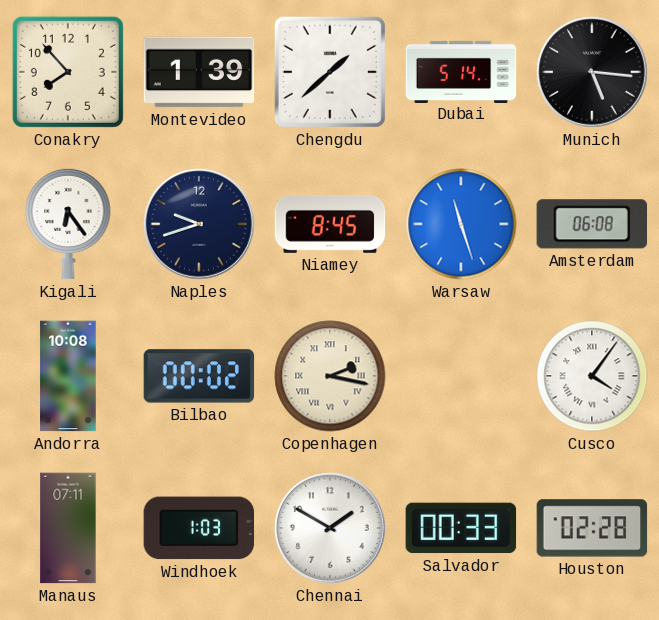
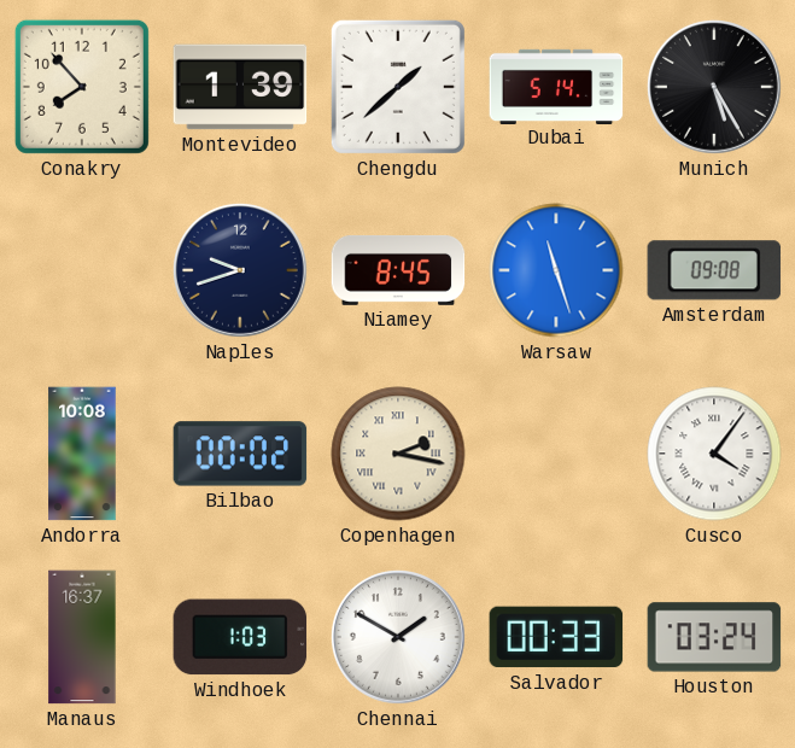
Munich: 5:16 -> 5:25 (714, 87)
Kigali: 6:24 -> none (68, 224)
Amsterdam: 06:08 -> 09:08 (714, 270)
Manaus: 07:11 -> 16:37 (82, 637)
Houston: 02:28 -> 03:24 (714, 637)
